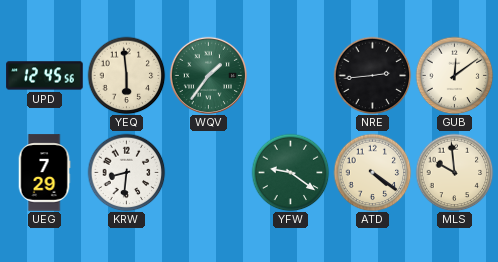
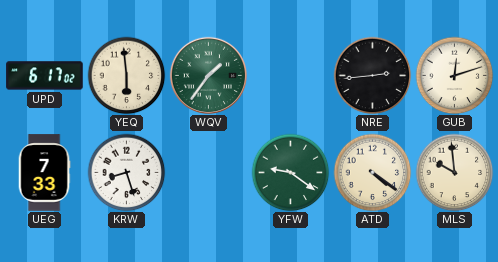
UPD: 12:45 -> 6:17 (45, 76)
GUB: 12:09 -> 12:12 (454, 75)
UEG: 7:29 -> 7:33 (44, 173)
KRW: 8:31 -> 8:27 (126, 172)
